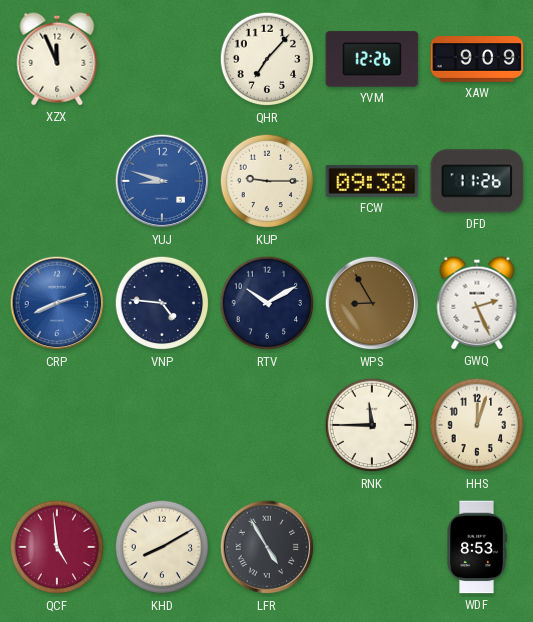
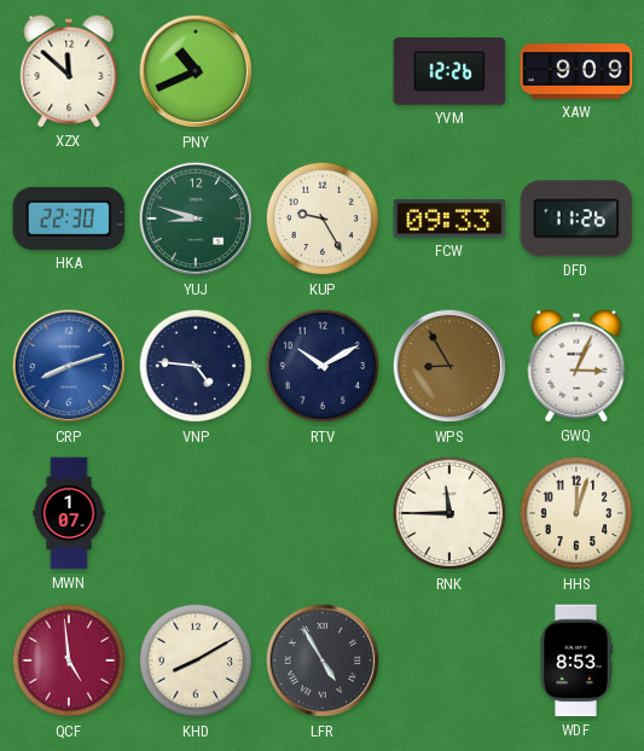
XZX: 11:56 -> 11:52 (69, 71)
PNY: none -> 10:41 (196, 71)
QHR: 7:07 -> none (267, 59)
HKA: none -> 22:30 (69, 219)
YUJ dial: blue -> green (196, 219)
KUP: 9:15 -> 9:25 (323, 219)
FCW: 09:38 -> 09:33 (449, 219)
GWQ: 2:26 -> 3:04 (576, 366)
MWN: none -> 1:07 (69, 513)
